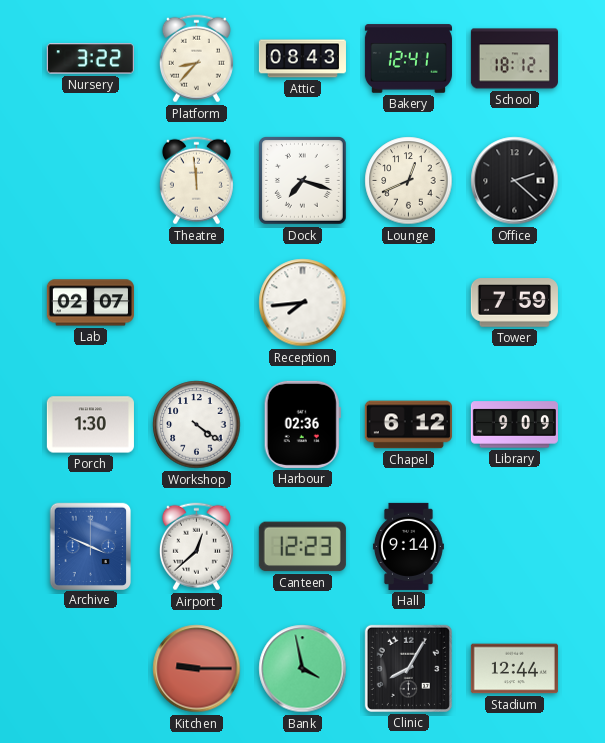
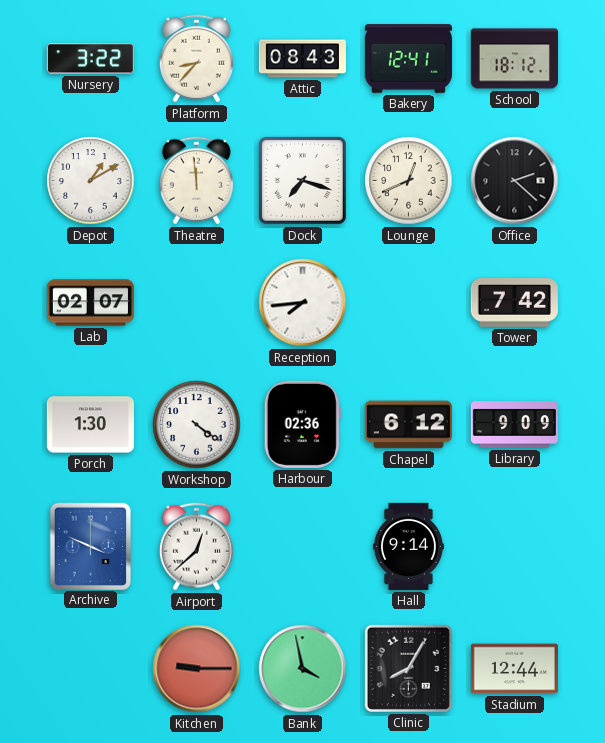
Depot: none -> 1:10 (91, 181)
Tower: 7:59 -> 7:42 (514, 303)
Canteen: 12:23 -> none (302, 547)
